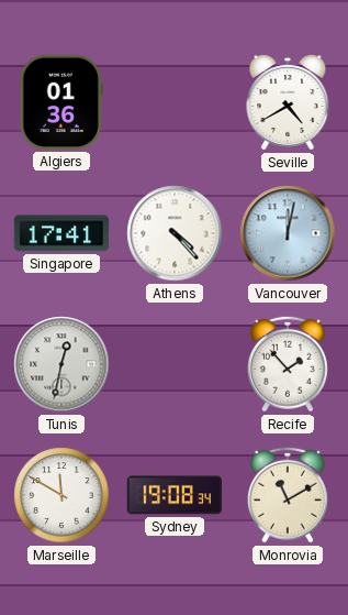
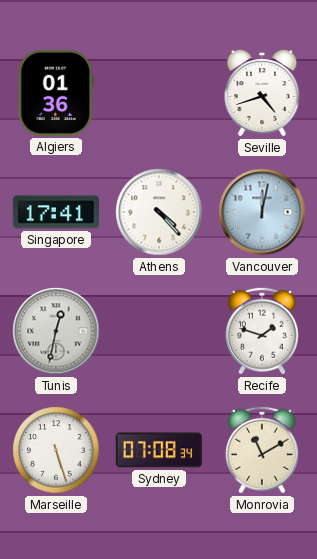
Seville: 4:40 -> 4:42 (262, 93)
Recife: 1:53 -> 1:48 (262, 331)
Marseille: 11:50 -> 5:27 (56, 450)
Sydney: 19:08 -> 07:08 (159, 450)
